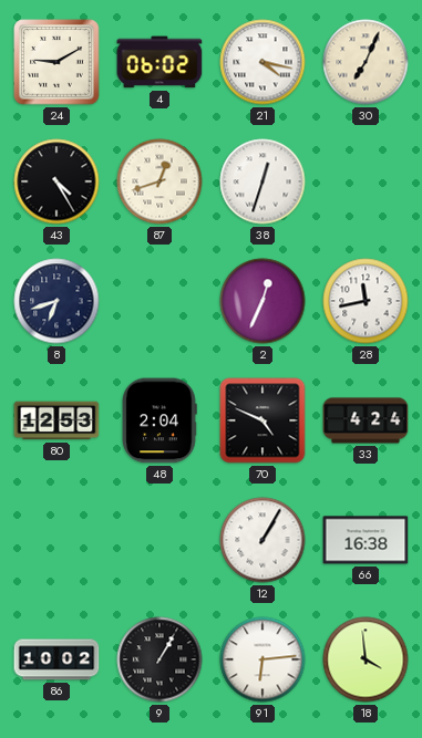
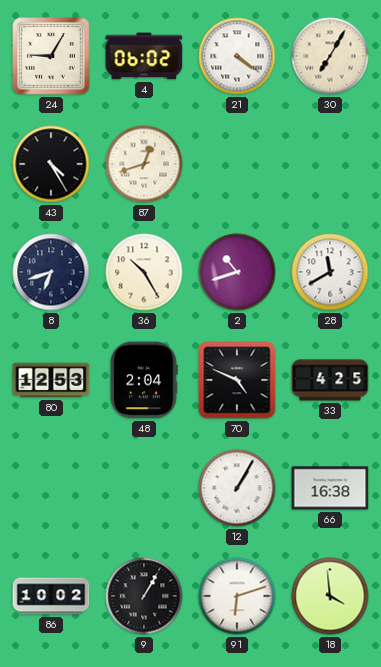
24: 9:10 -> 9:05 (51, 56)
21: 4:17 -> 4:21 (237, 56)
30: 7:04 -> 7:05 (330, 56)
38: 12:33 -> none (263, 181)
36: none -> 10:25 (144, 272)
2: 12:34 -> 10:42 (237, 272)
28: 11:43 -> 11:40 (330, 272)
33: 4:24 -> 4:25 (330, 380)
91: 6:14 -> 6:12 (237, 596)
